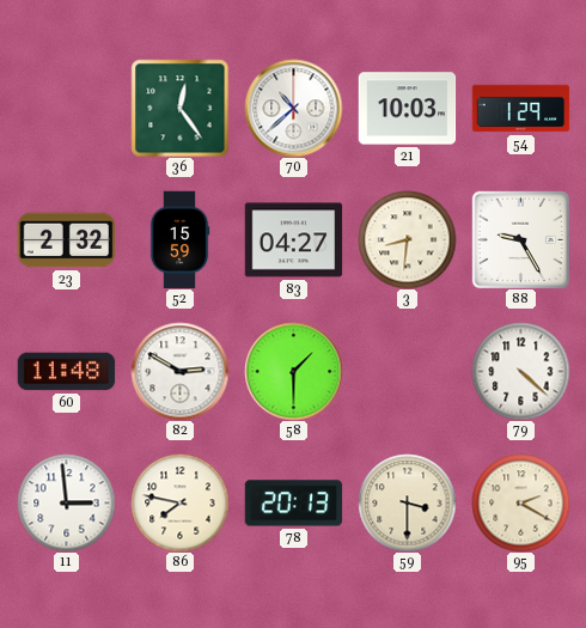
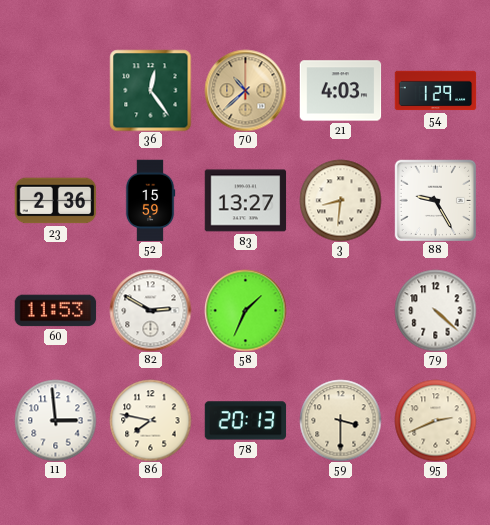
70 dial: white -> champagne (245, 90)
21: 10:03 -> 4:03 (340, 91)
23: 2:32 -> 2:36 (55, 201)
83: 04:27 -> 13:27 (245, 201)
60: 11:48 -> 11:53 (55, 311)
58: 1:30 -> 1:34 (245, 310)
95: 2:20 -> 2:41 (435, 420)
